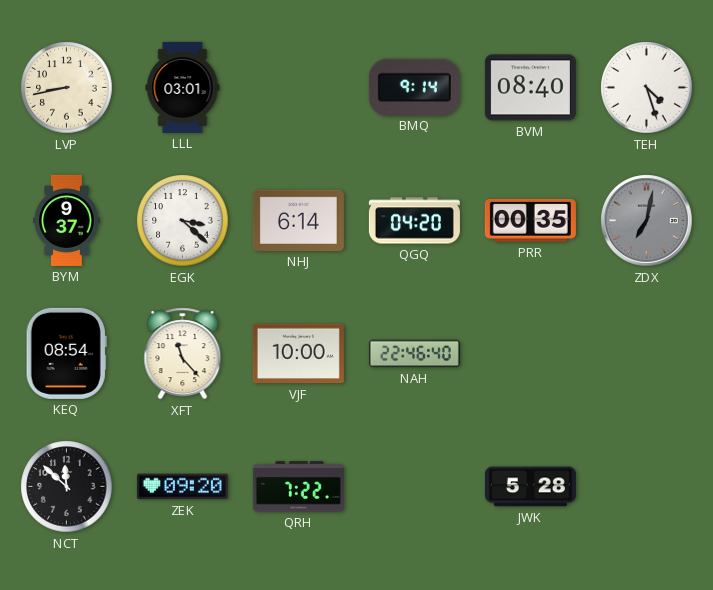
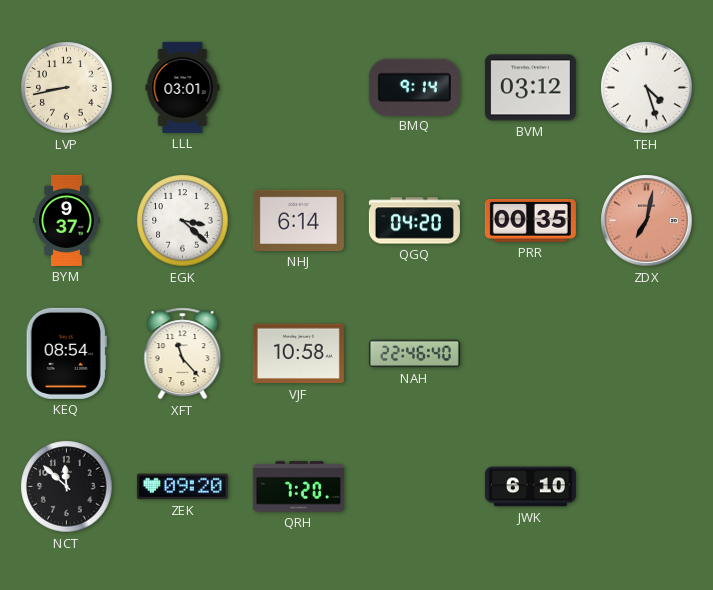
BVM: 08:40 -> 03:12 (530, 88)
ZDX dial: grey -> salmon (647, 221)
VJF: 10:00 -> 10:58 (298, 354)
QRH: 7:22 -> 7:20 (298, 487)
JWK: 5:28 -> 6:10 (530, 487)
